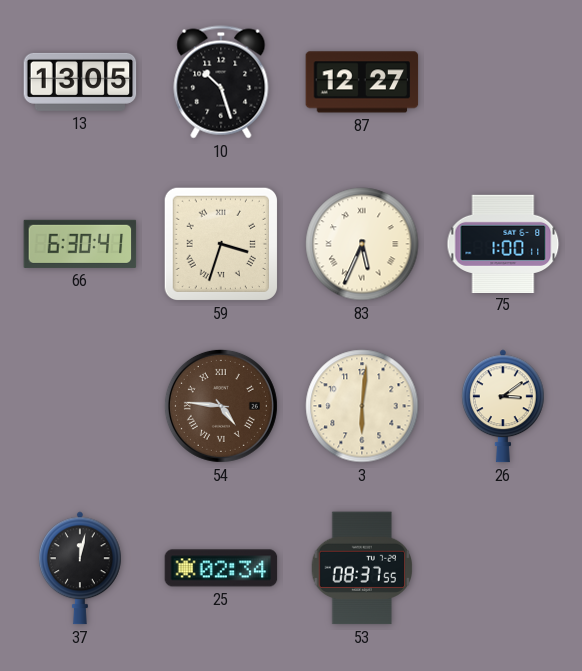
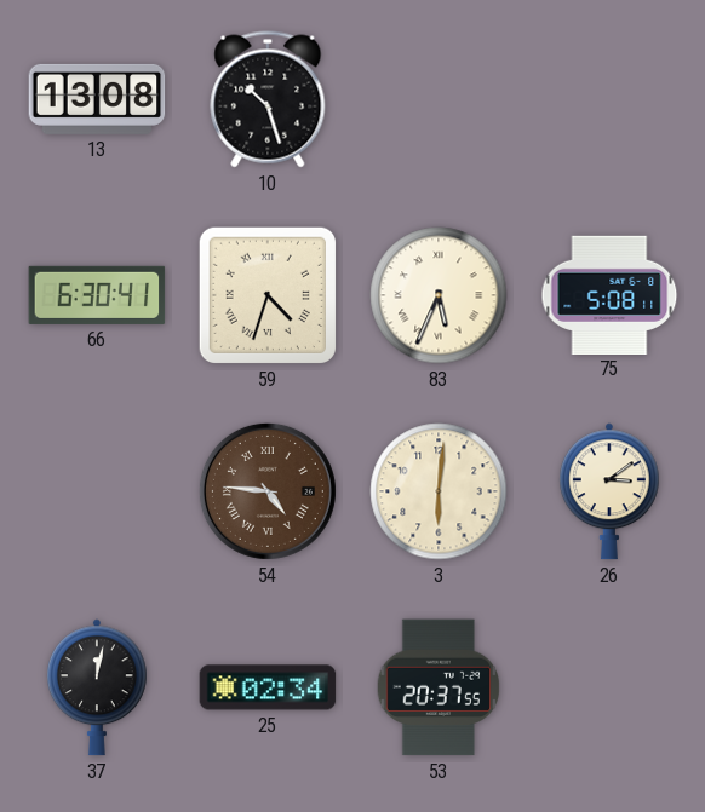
13: 13:05 -> 13:08 (97, 99)
87: 12:27 -> none (362, 82)
59: 3:33 -> 4:33 (268, 295)
75: 1:00 -> 5:08 (609, 294)
53: 08:37 -> 20:37 (439, 687)
